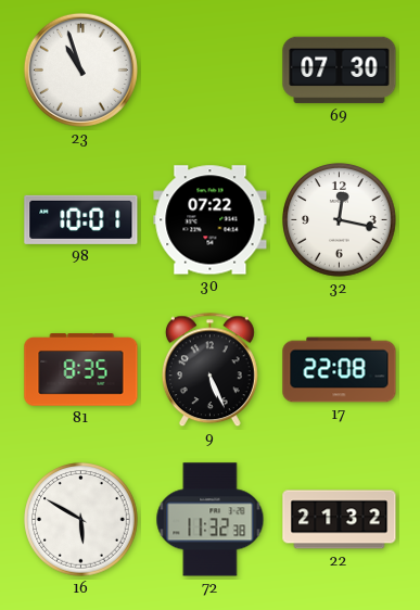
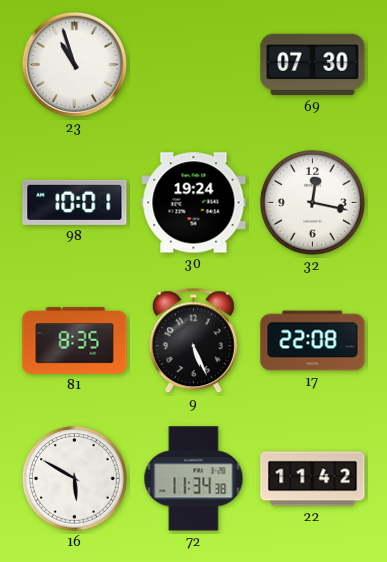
30: 07:22 -> 19:24 (194, 203)
72: 11:32 -> 11:34 (194, 479)
22: 21:32 -> 11:42 (313, 479)
